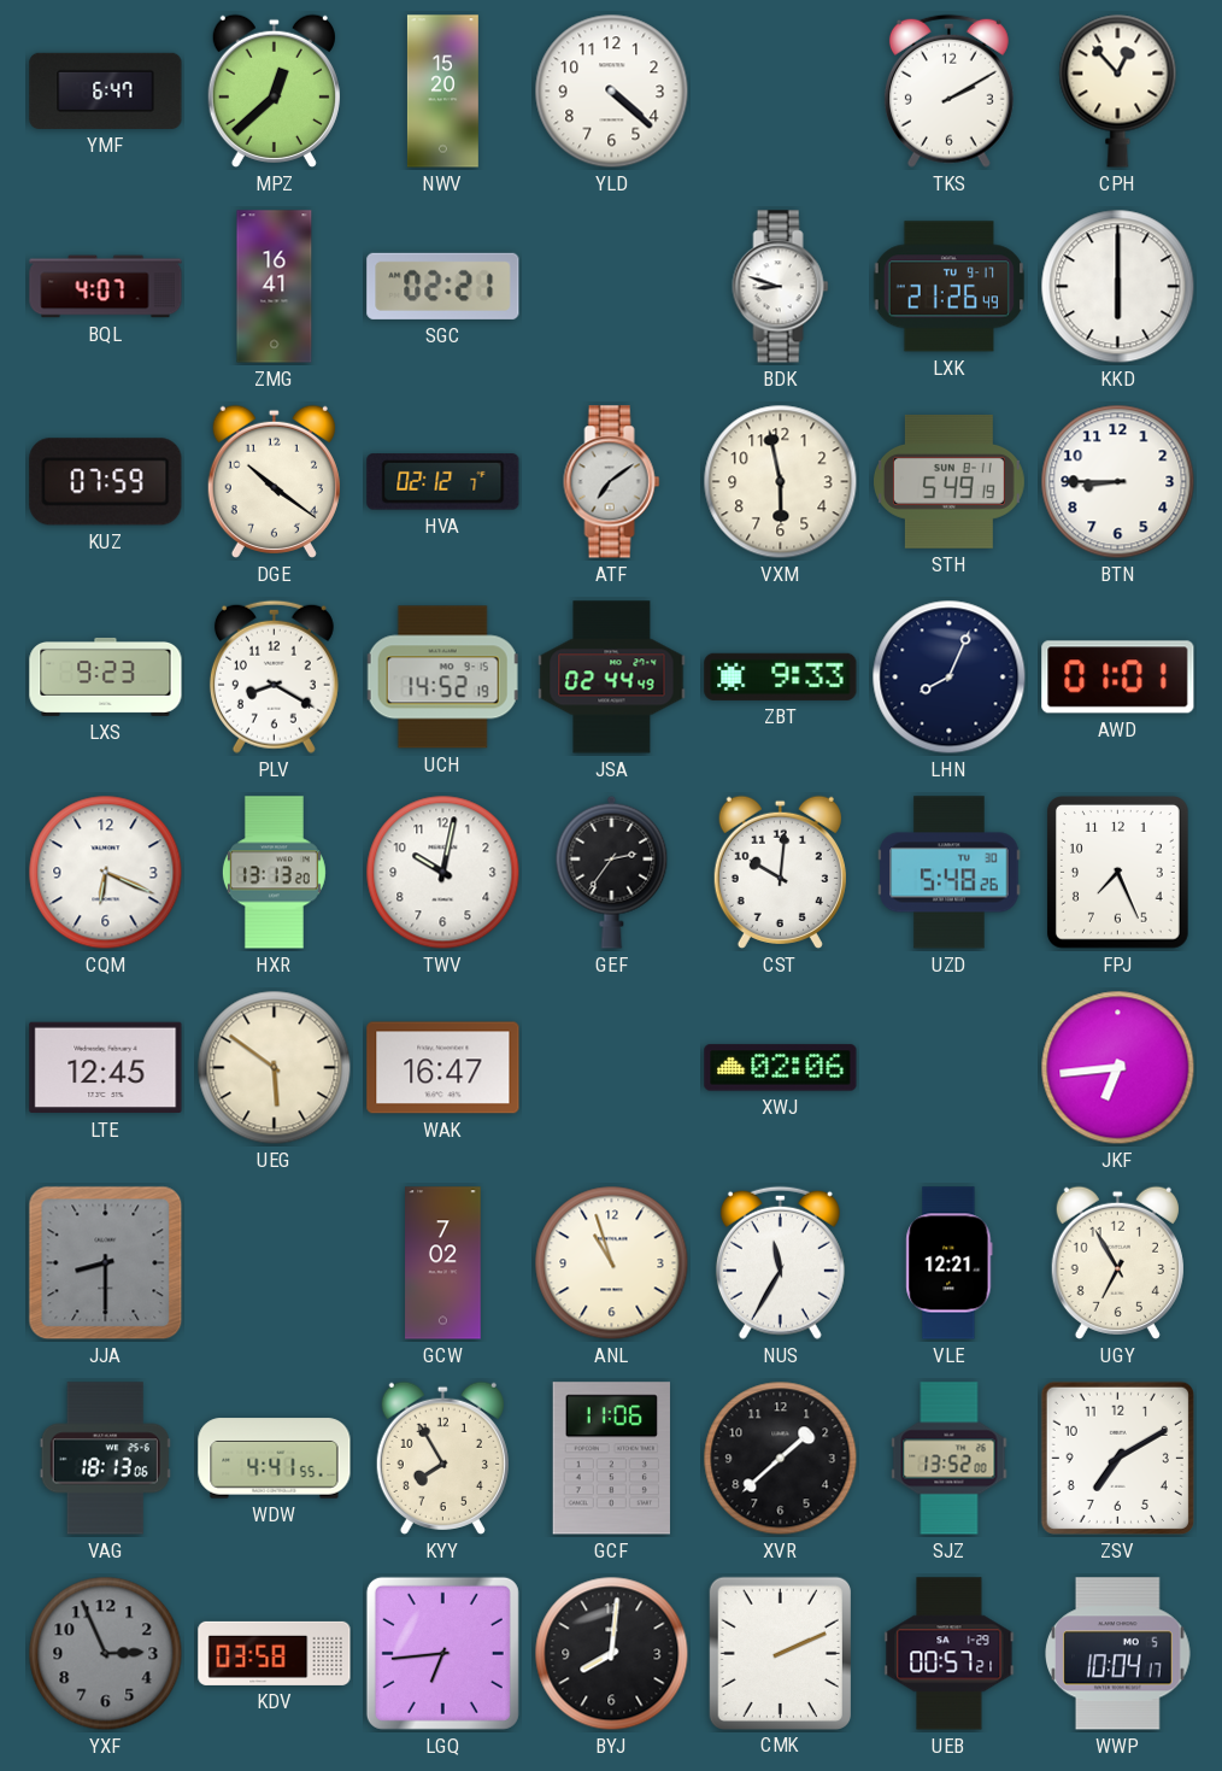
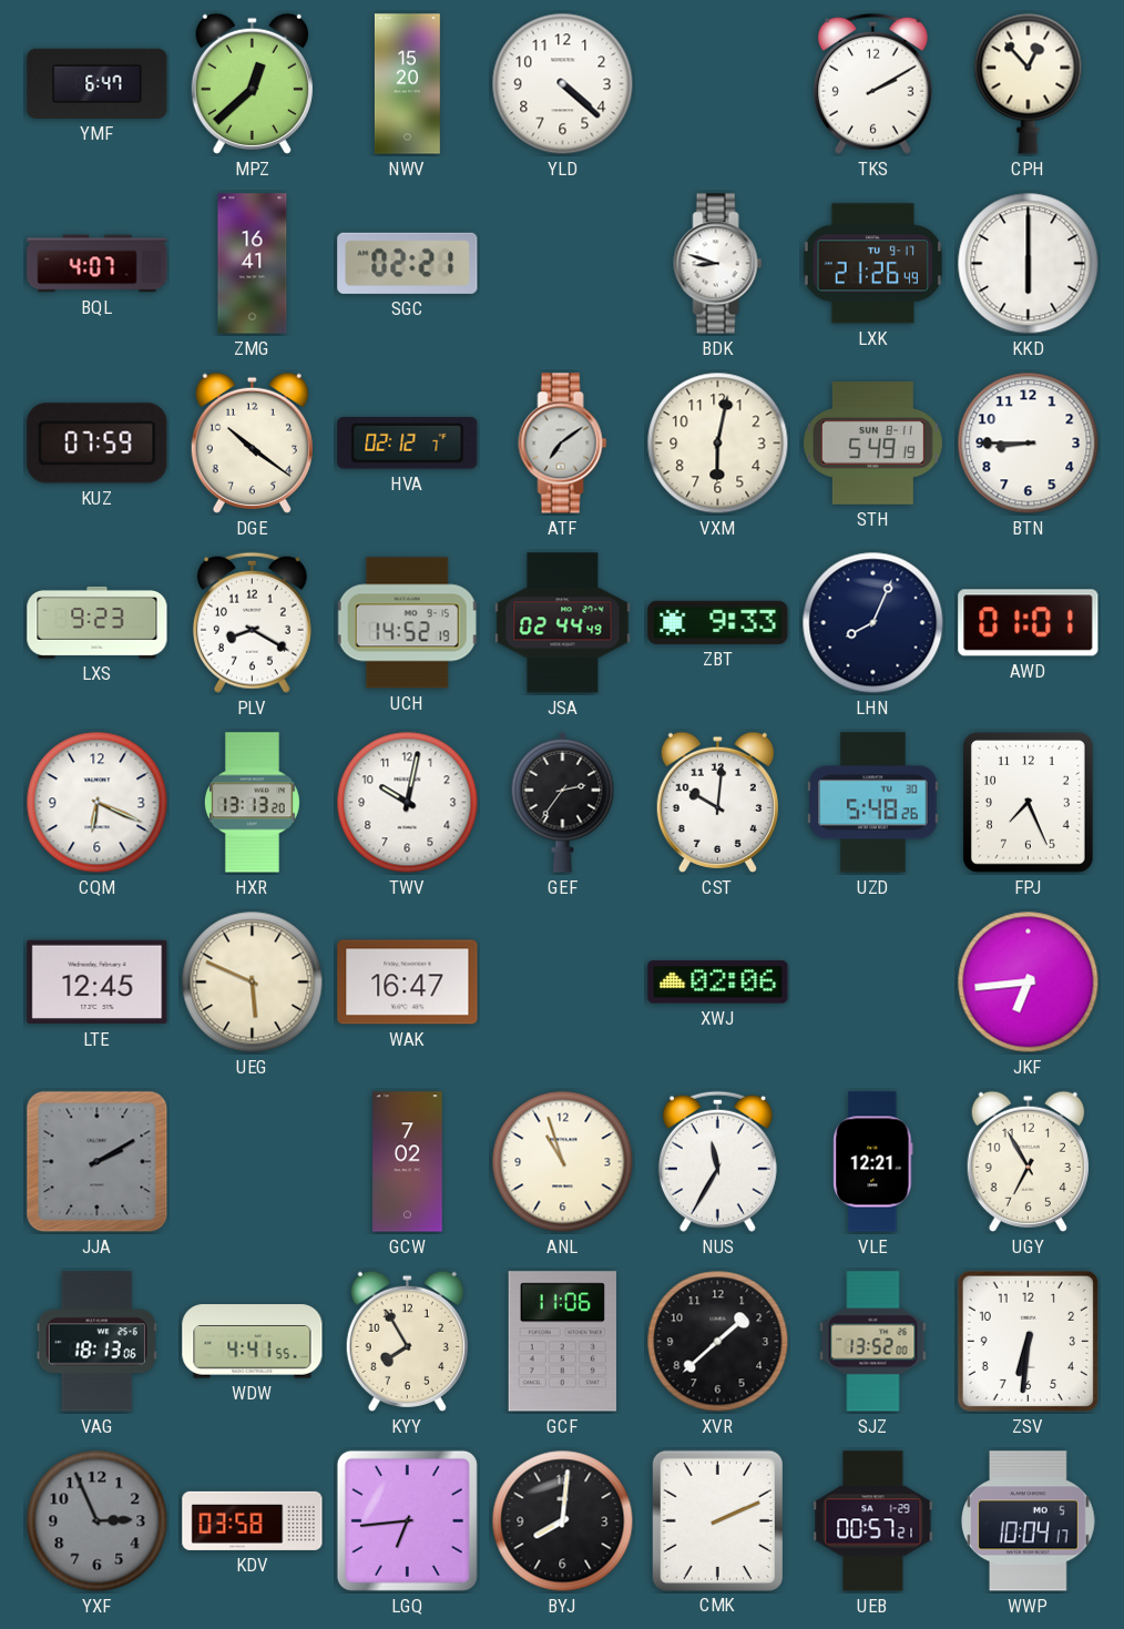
VXM: 5:58 -> 6:02 (718, 444)
UEG: 5:51 -> 5:49 (253, 983)
JJA: 8:30 -> 2:10 (98, 1162)
ZSV: 7:10 -> 6:31 (1028, 1341)
